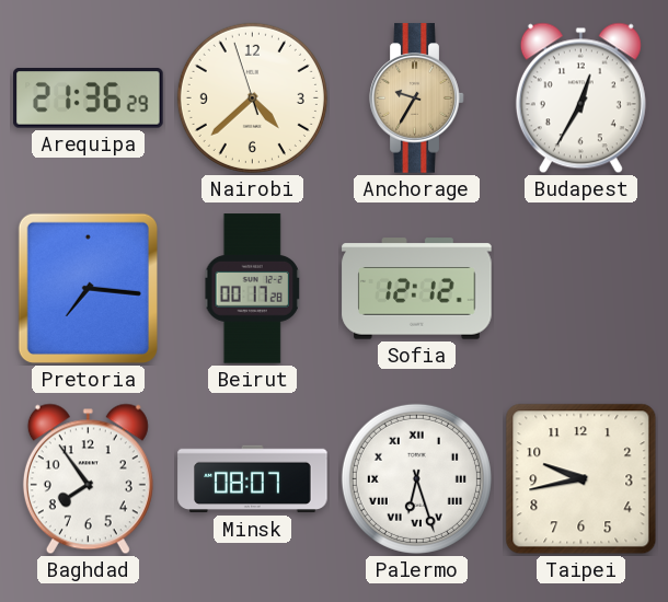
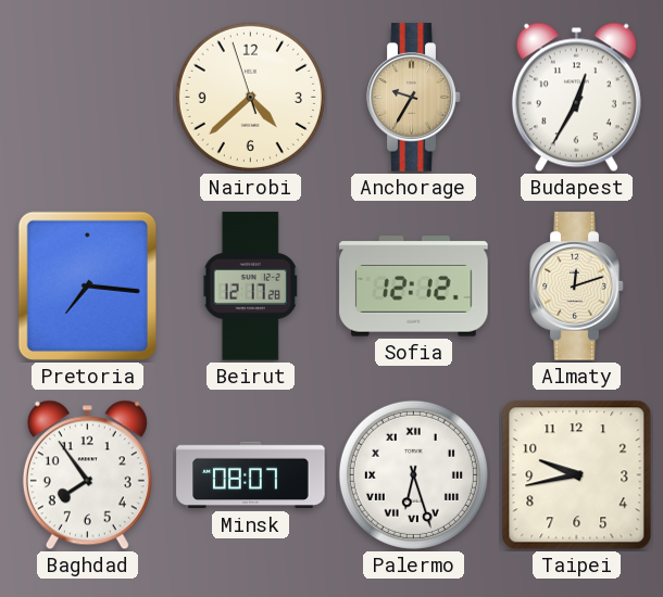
Arequipa: 21:36 -> none (89, 99)
Beirut: 00:17 -> 12:17 (251, 287)
Almaty: none -> 12:12 (577, 287)
